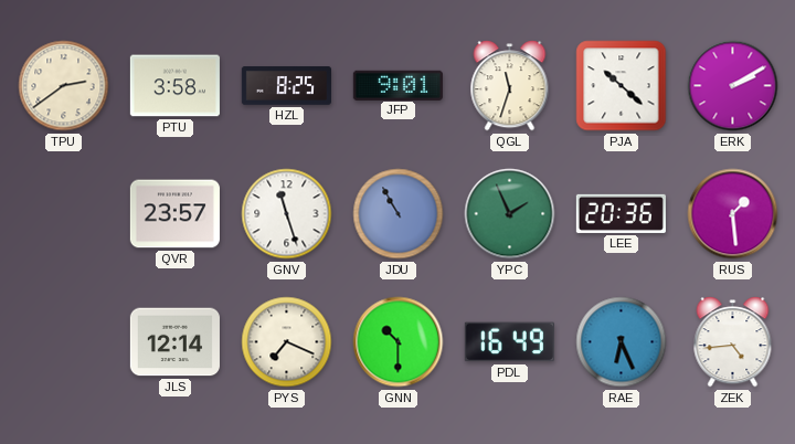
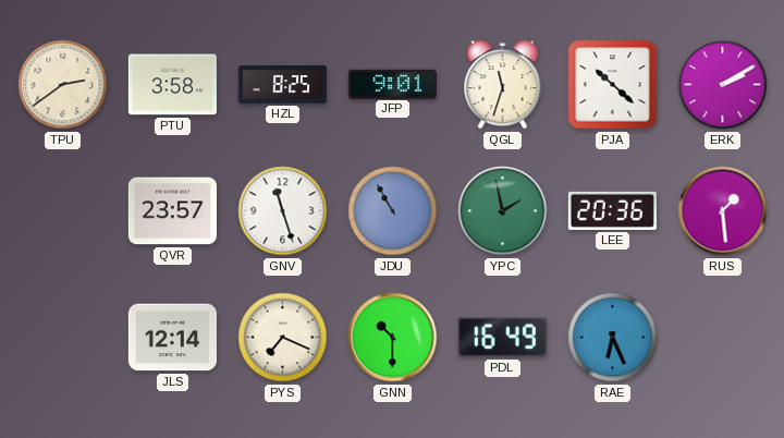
YPC: 1:56 -> 1:58 (503, 211)
ZEK: 4:44 -> none (733, 342)
